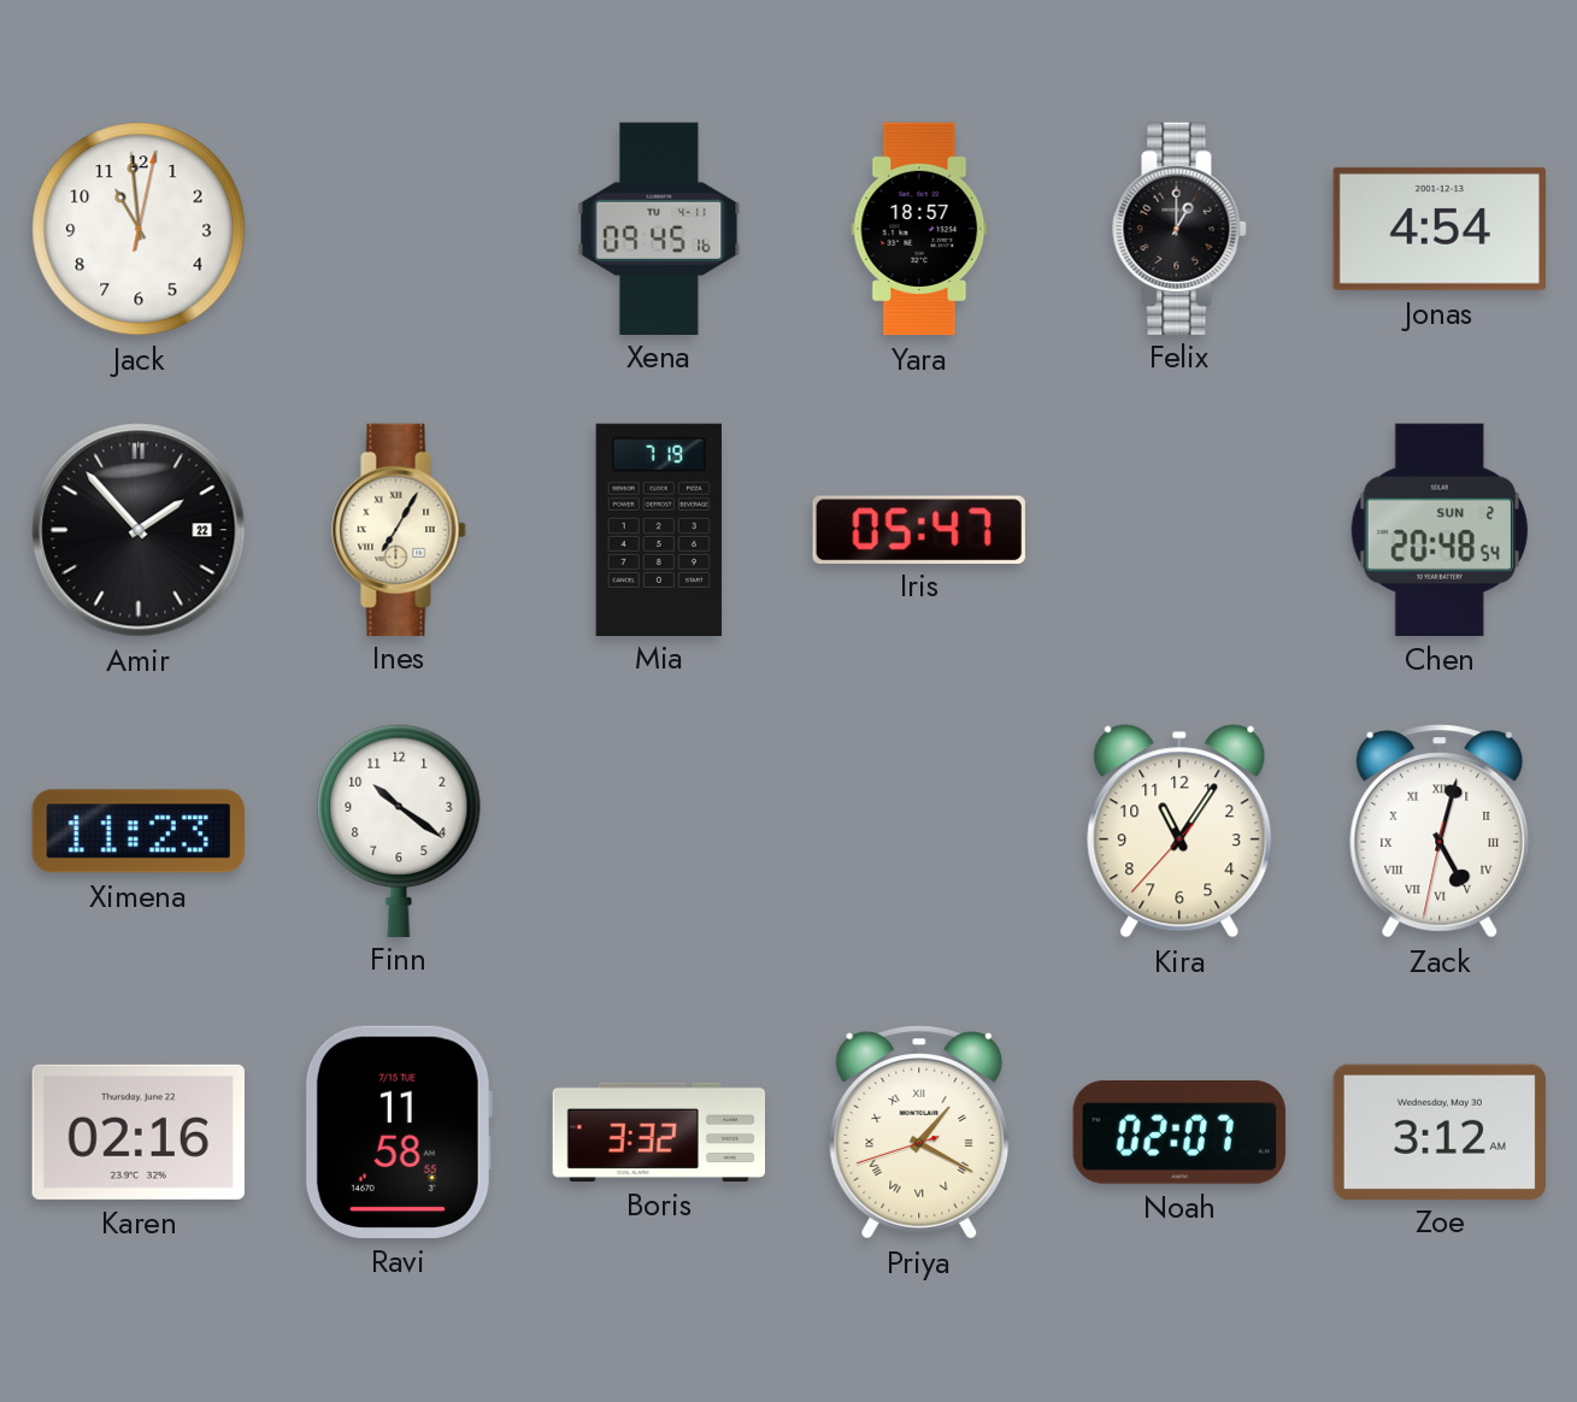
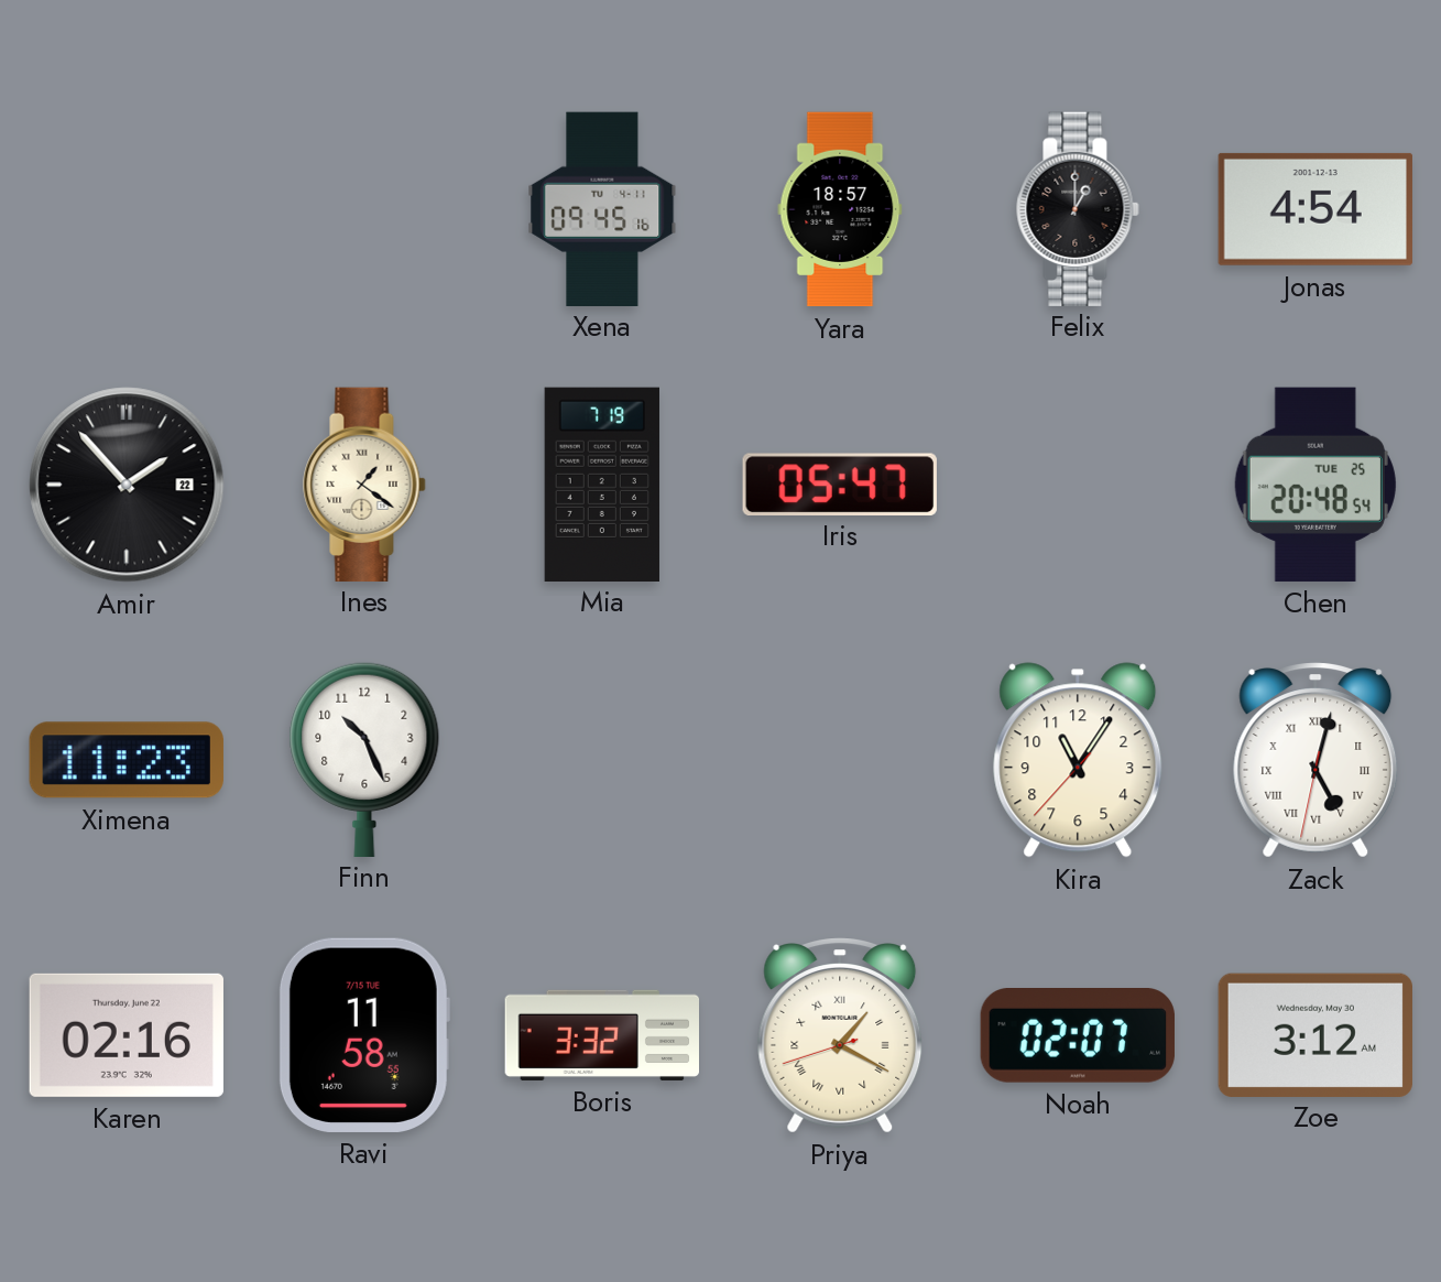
Jack: 10:59 -> none (139, 229)
Ines: 7:05 -> 1:21 (364, 484)
Chen date: SUN 2 -> TUE 25 (1316, 485)
Finn: 10:21 -> 10:26 (364, 759)
